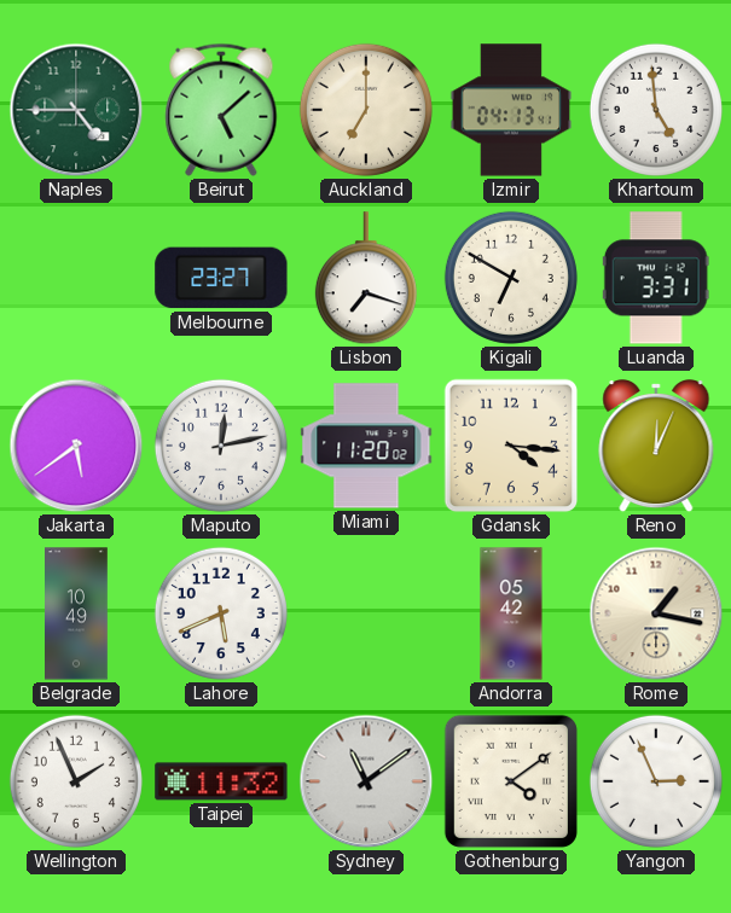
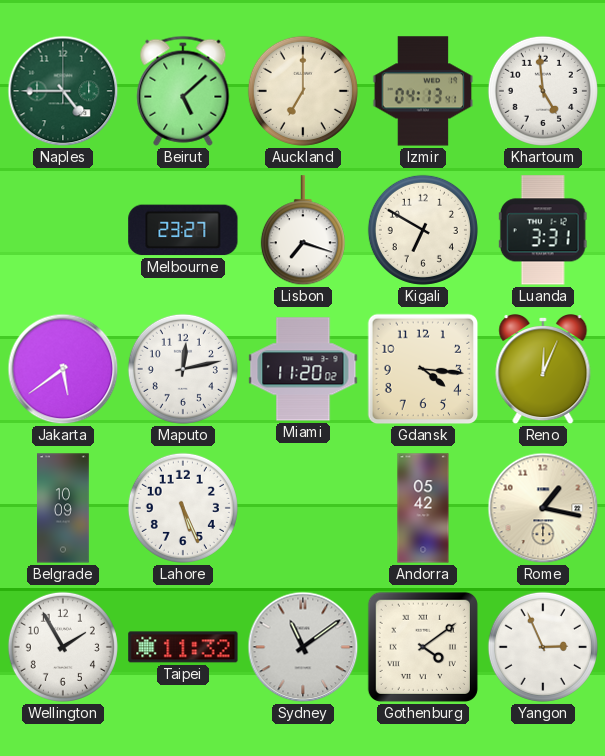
Belgrade: 10:49 -> 10:09 (63, 508)
Lahore: 5:41 -> 5:26 (183, 508)
Wellington: 1:56 -> 1:55 (63, 647)
